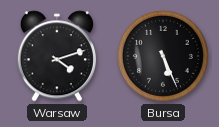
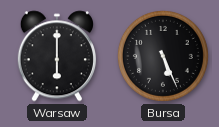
Warsaw: 4:12 -> 6:00 (57, 56)
